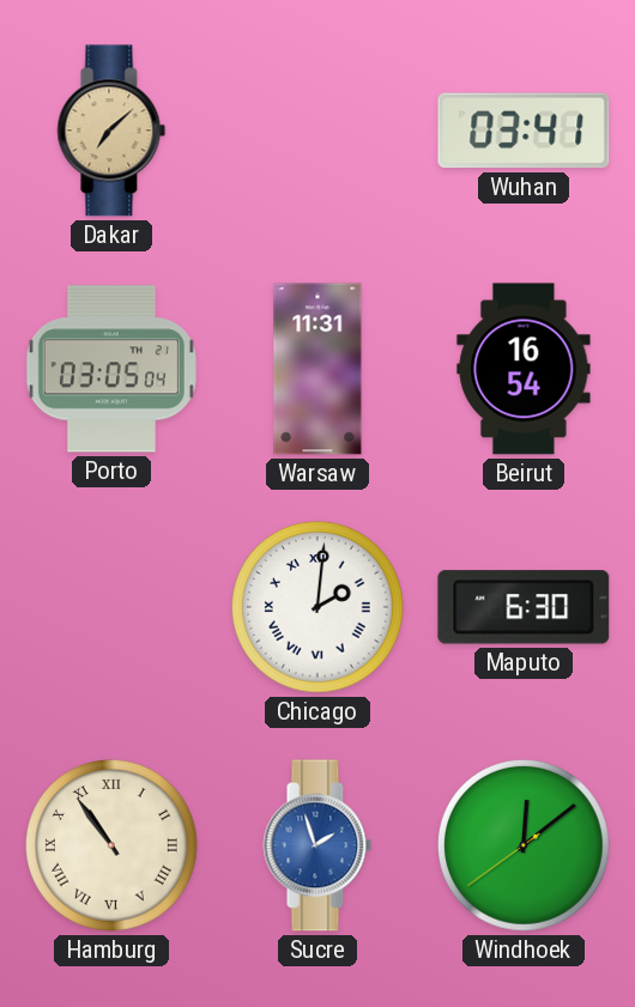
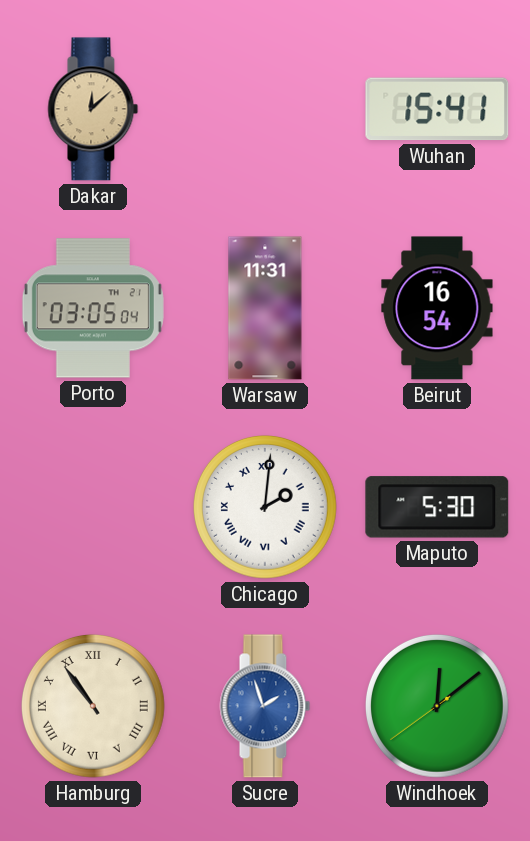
Dakar: 7:08 -> 12:08 (93, 109)
Wuhan: 03:41 -> 15:41 (437, 109)
Maputo: 6:30 -> 5:30 (437, 507)
